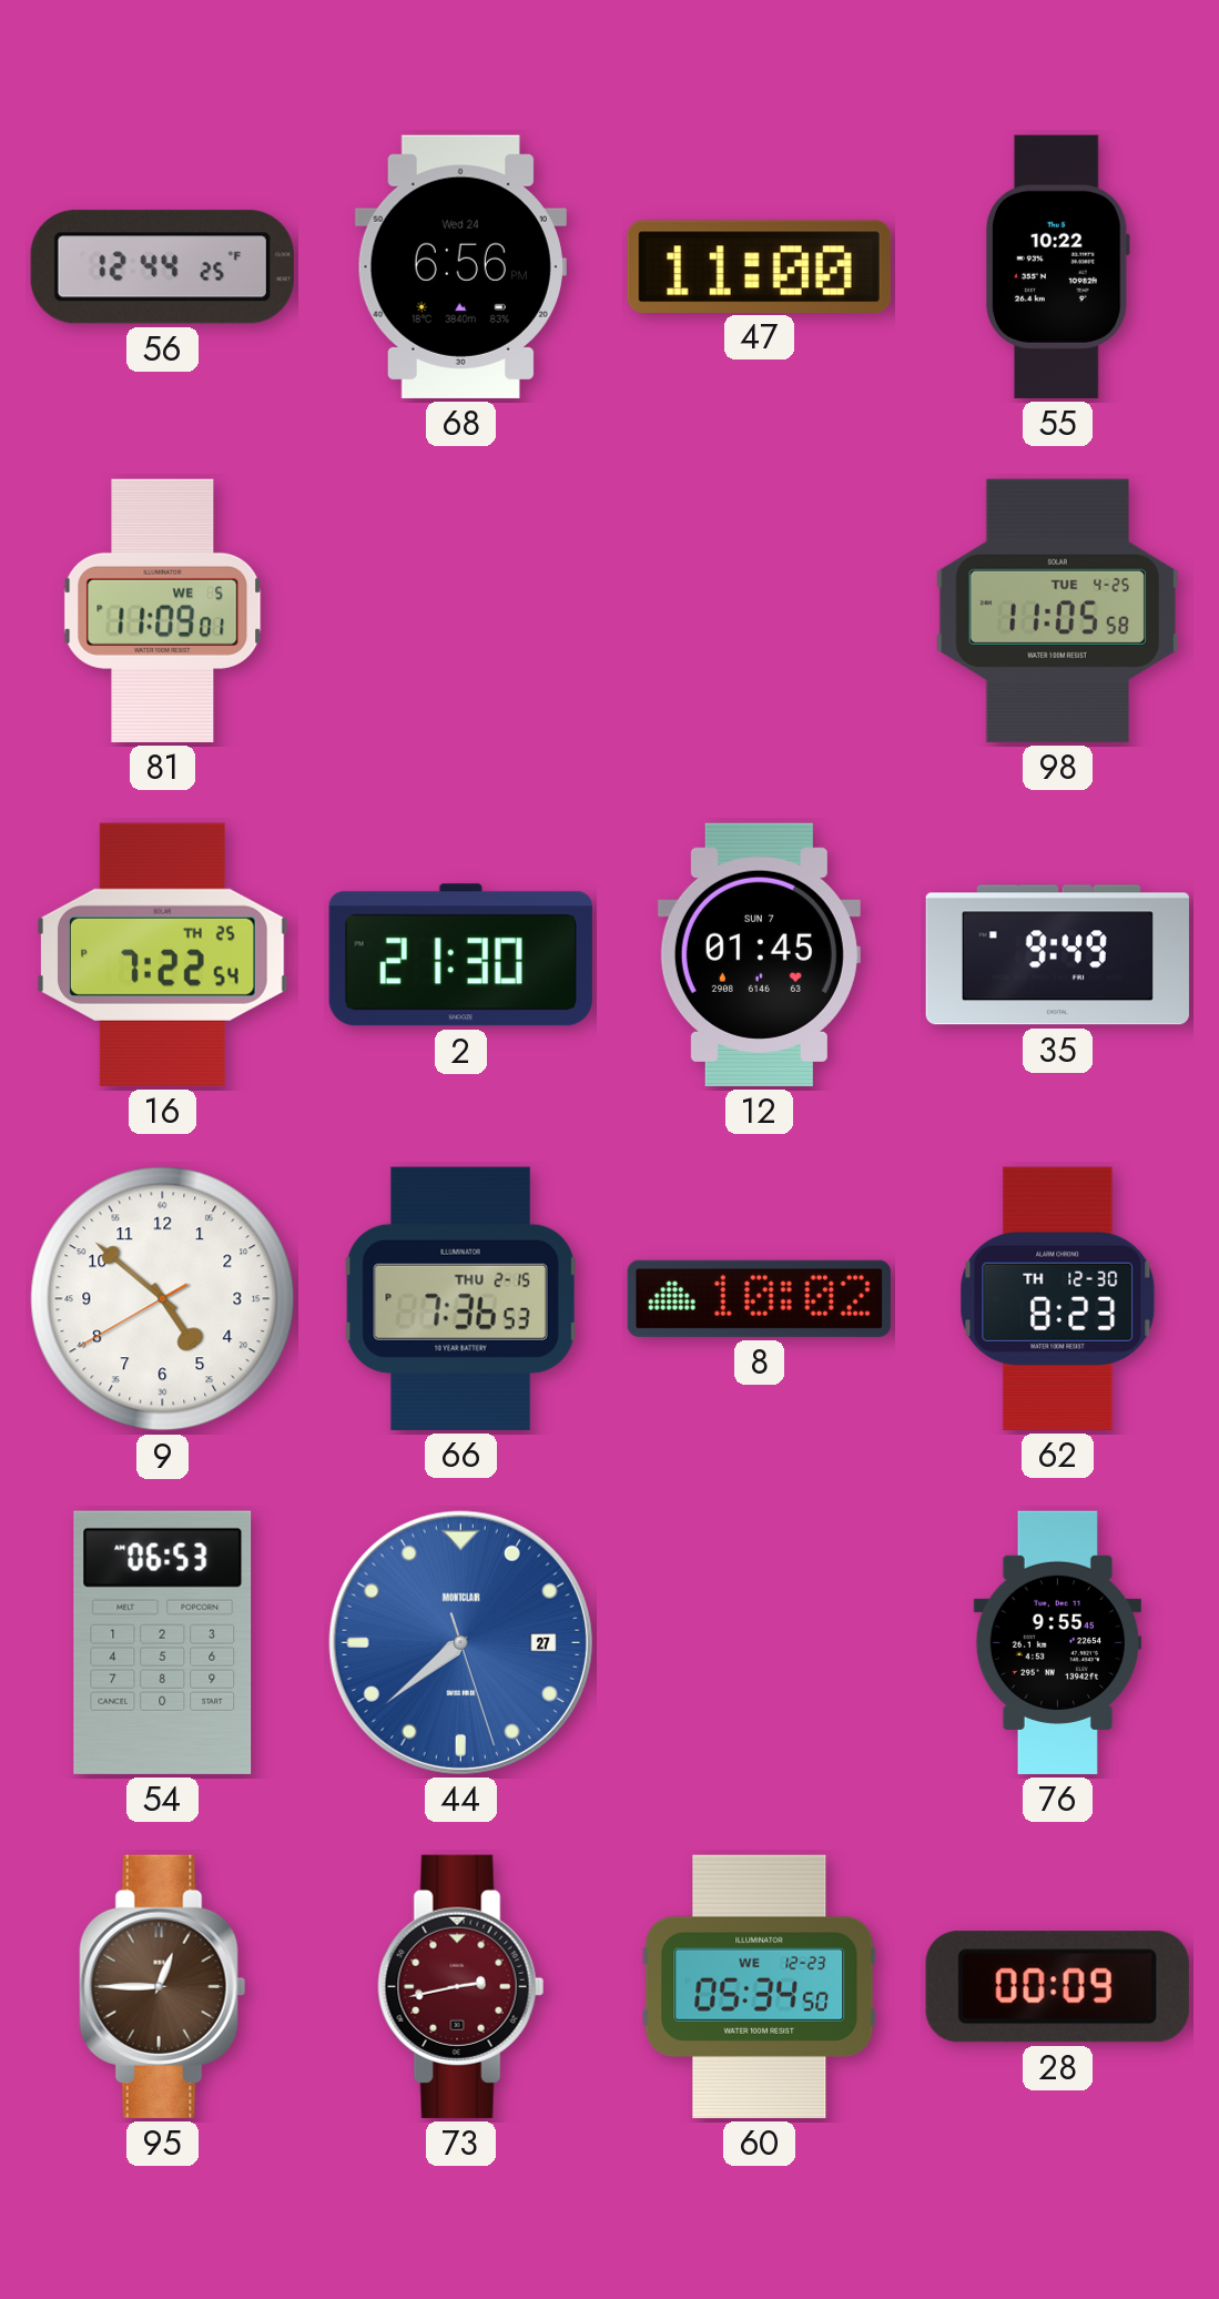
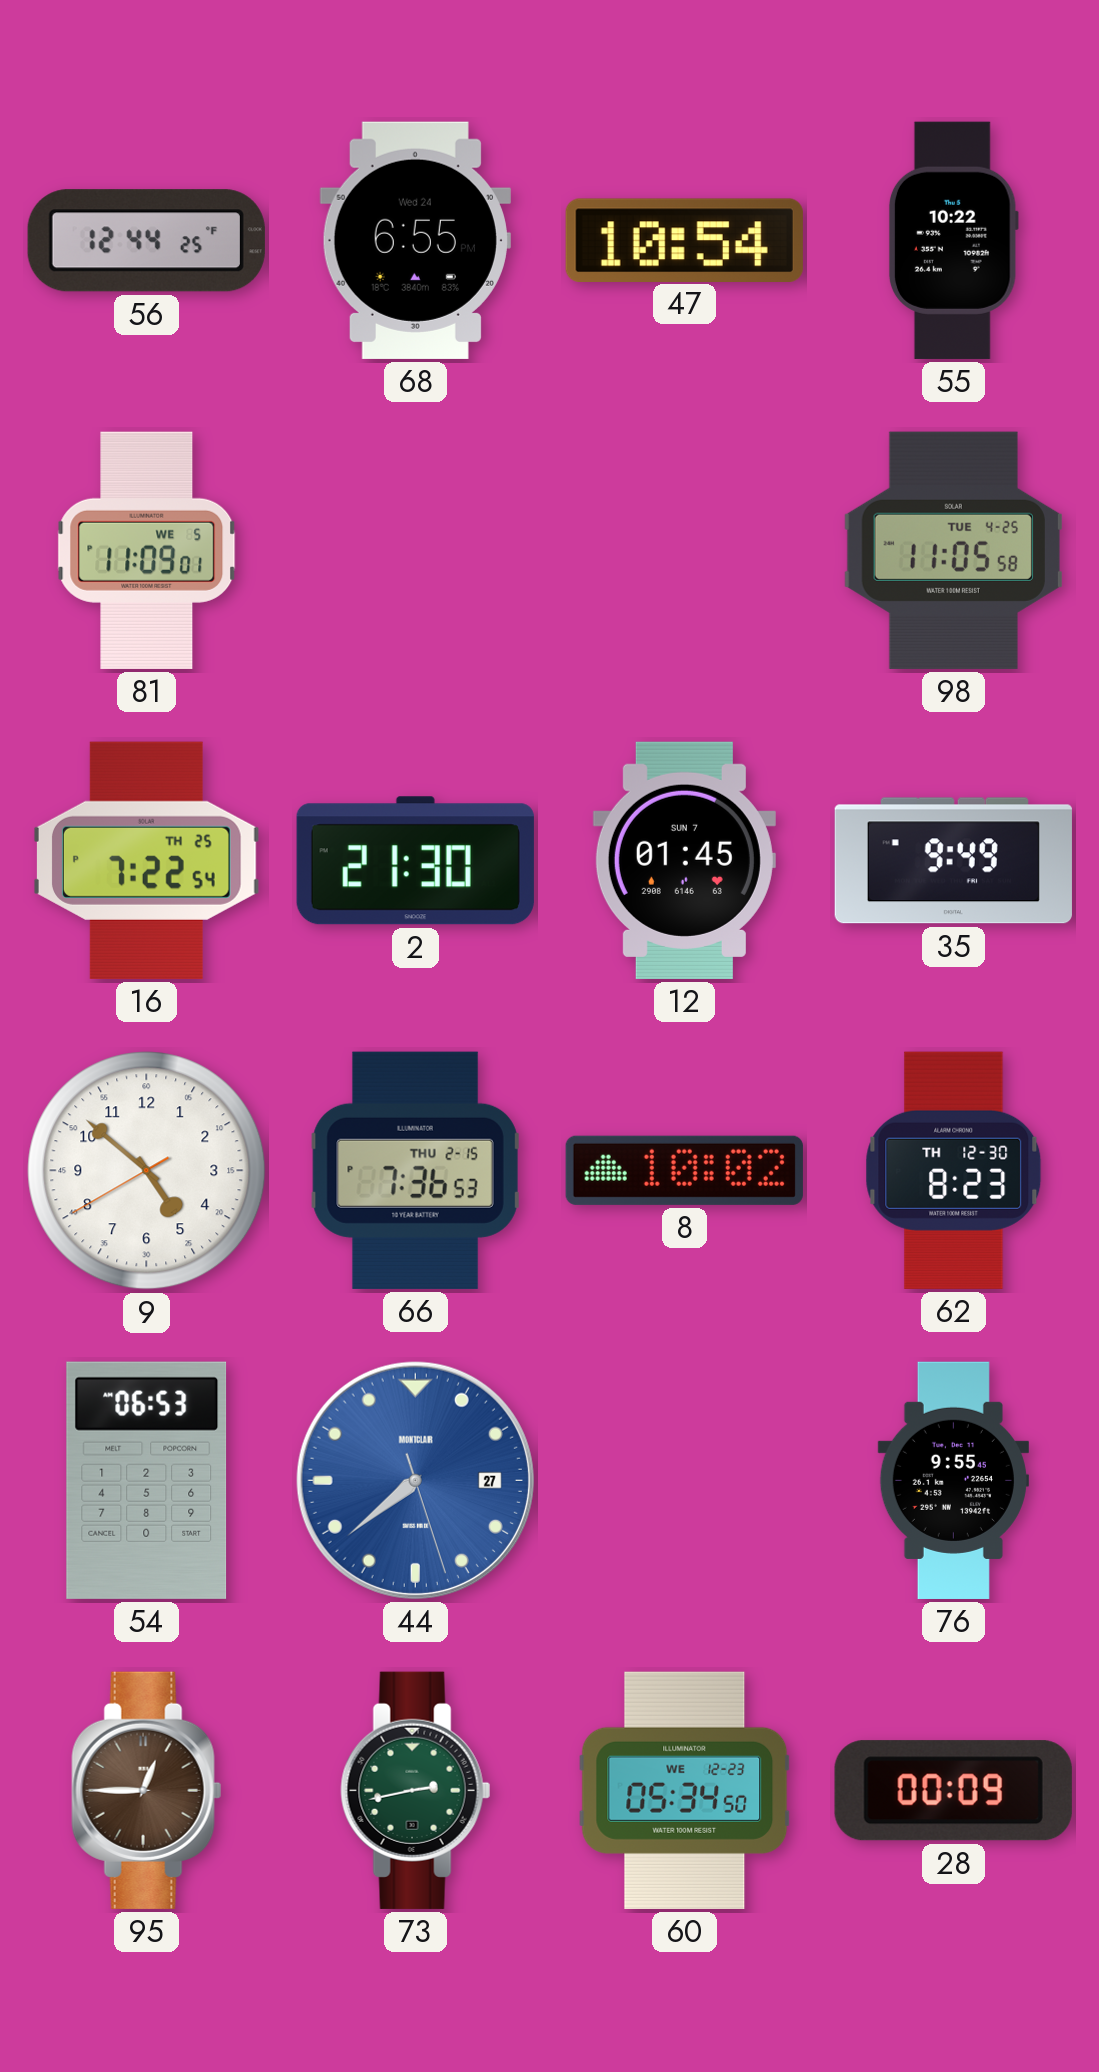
68: 6:56 -> 6:55 (415, 240)
47: 11:00 -> 10:54 (684, 240)
73 dial: burgundy -> green (416, 1790)
